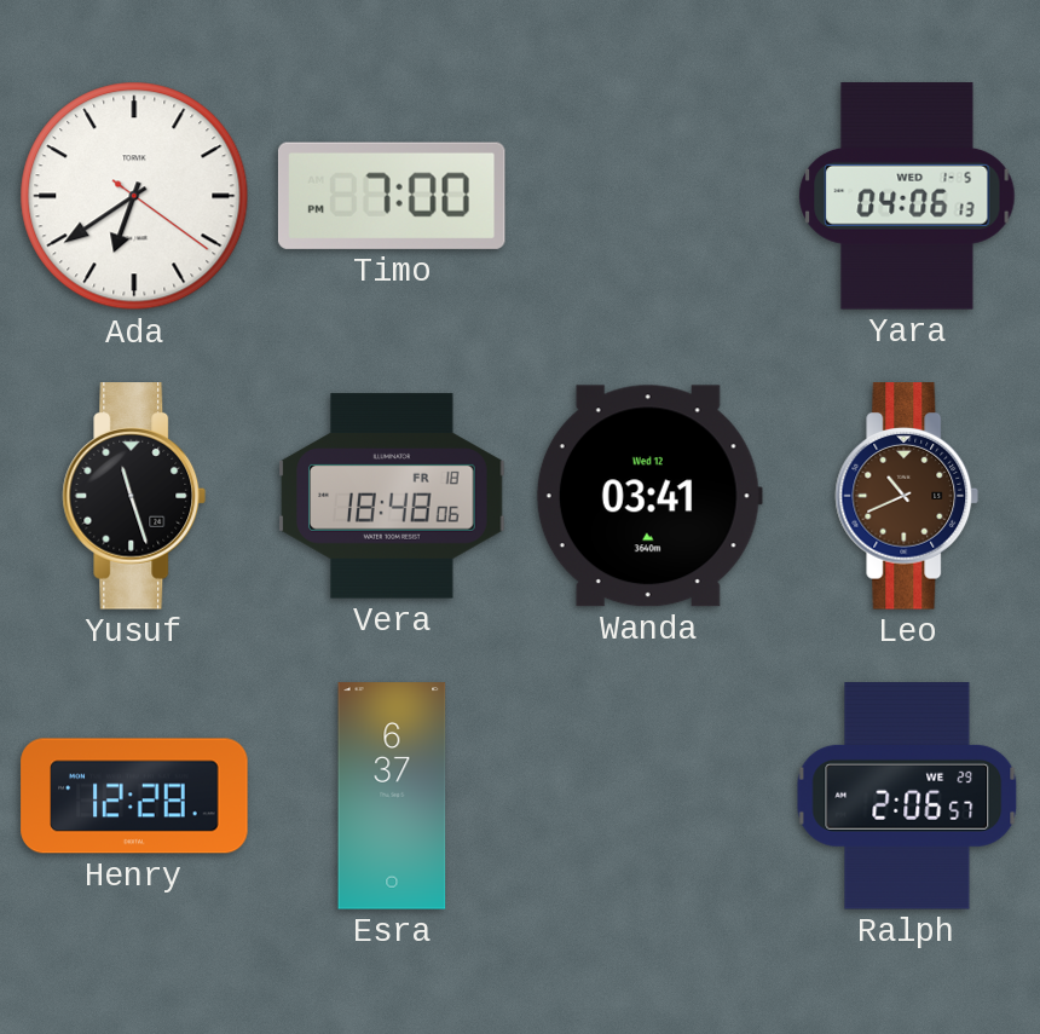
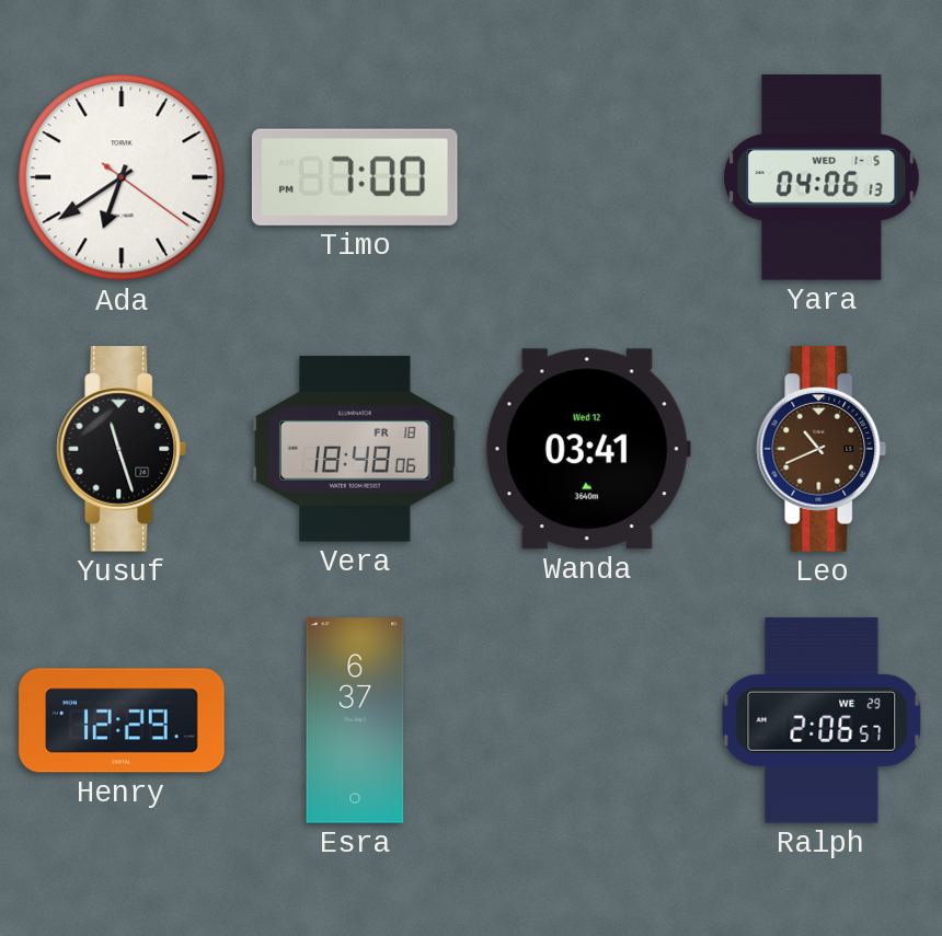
Henry: 12:28 -> 12:29 (122, 720)
